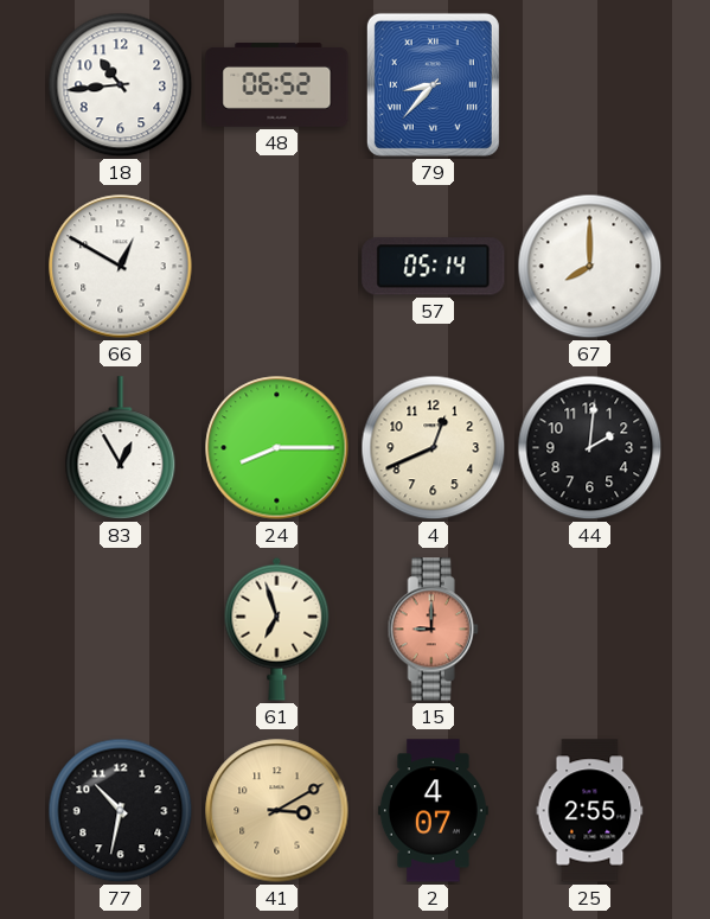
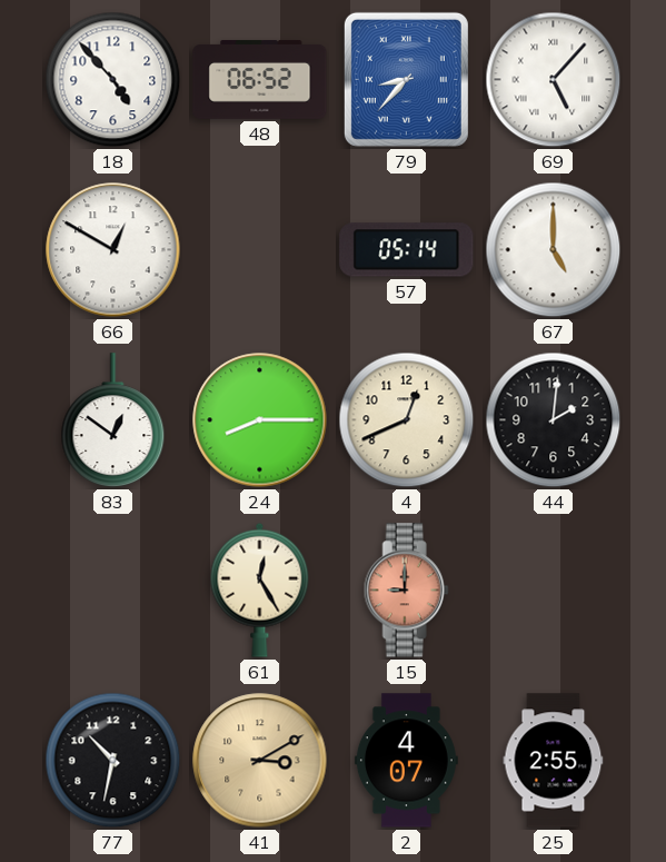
18: 10:44 -> 4:53 (113, 80)
69: none -> 5:07 (554, 80)
67: 8:00 -> 5:00 (554, 250)
83: 12:55 -> 12:51 (113, 420)
61: 6:57 -> 12:25 (260, 589)
